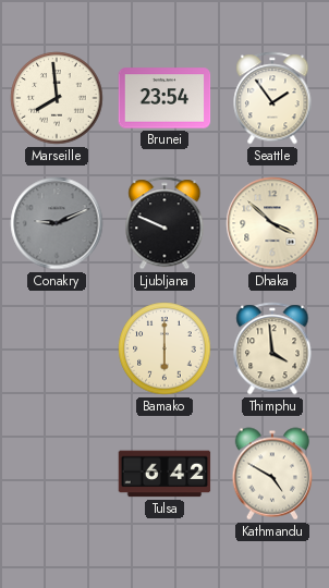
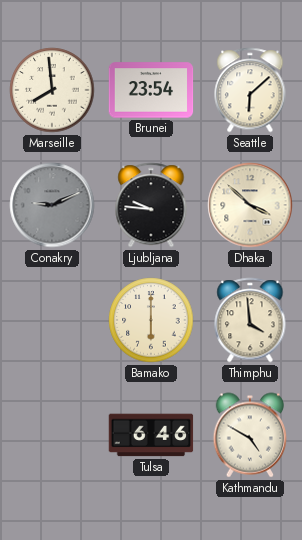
Seattle: 1:54 -> 6:08 (250, 90)
Ljubljana: 9:49 -> 9:46 (151, 205)
Tulsa: 6:42 -> 6:46 (151, 435)
